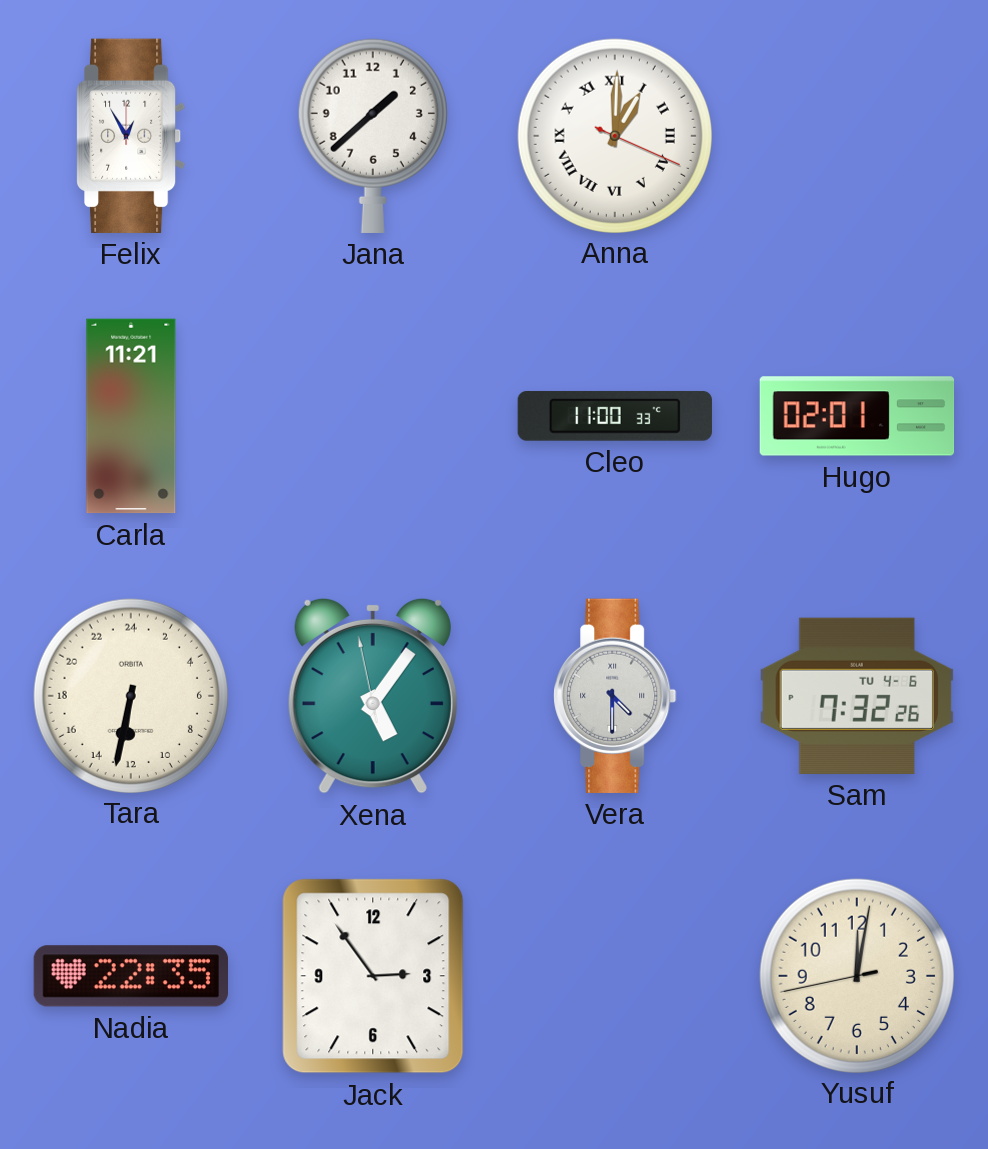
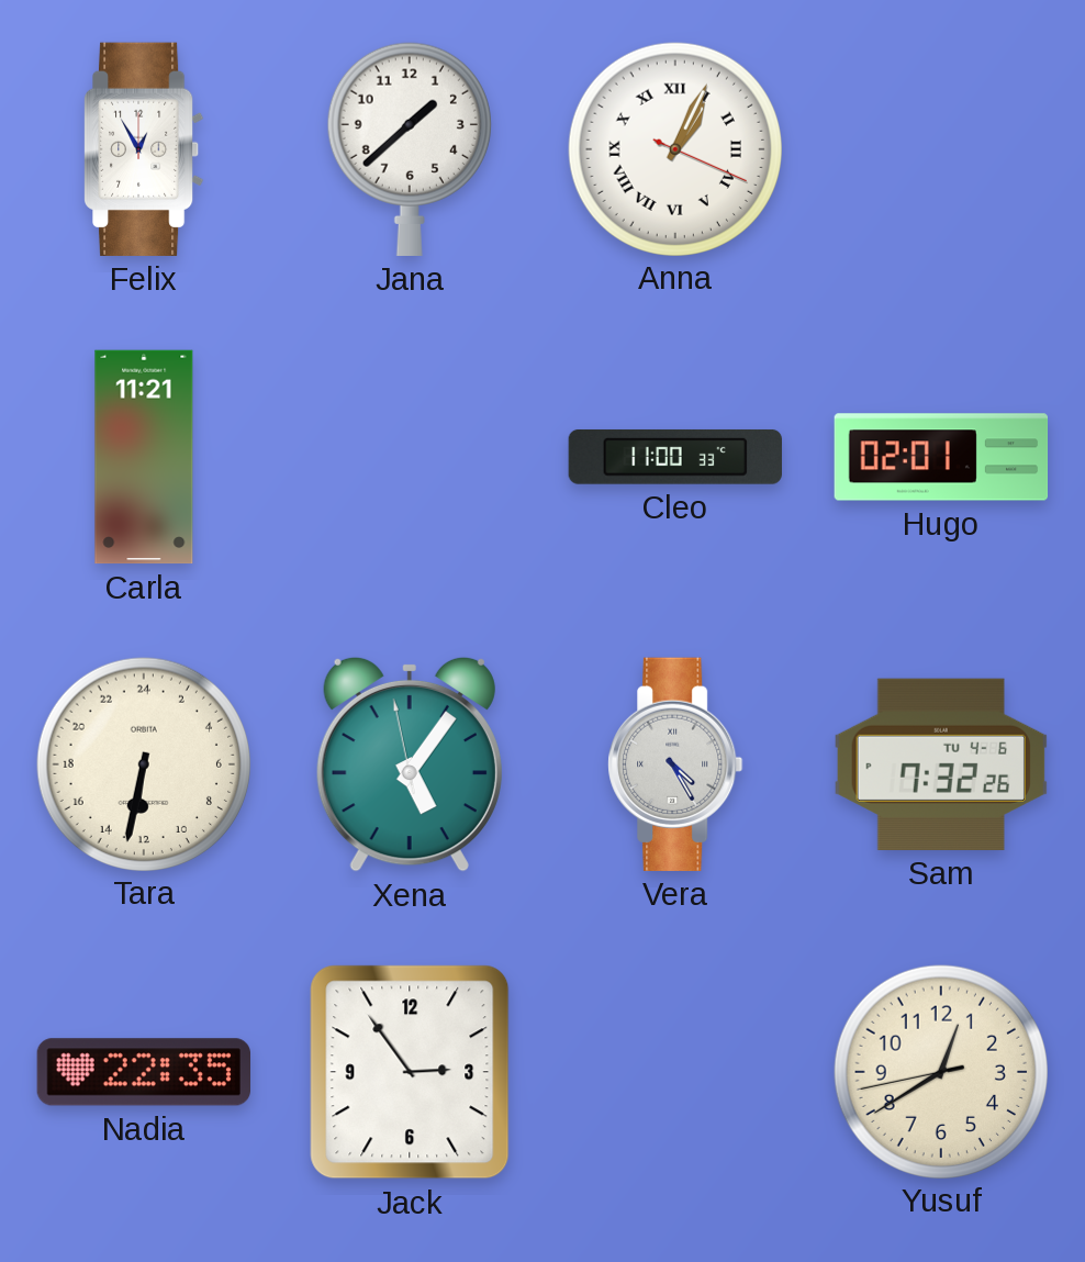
Anna: 1:00 -> 1:04 (674, 148)
Vera: 4:30 -> 4:25 (675, 764)
Yusuf: 12:01 -> 12:39 (940, 1071)
